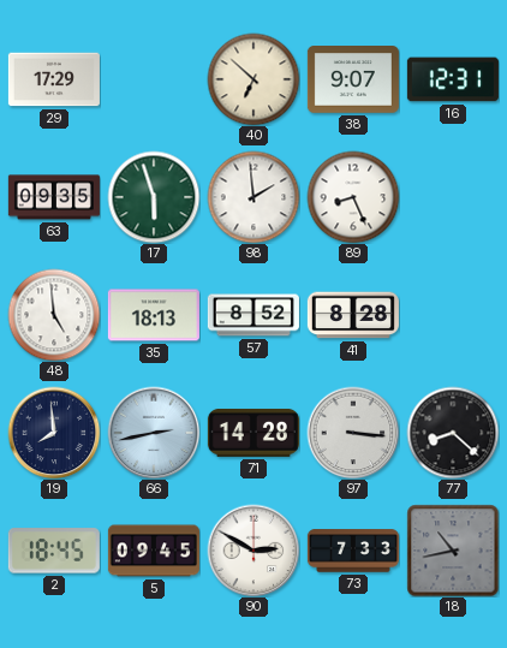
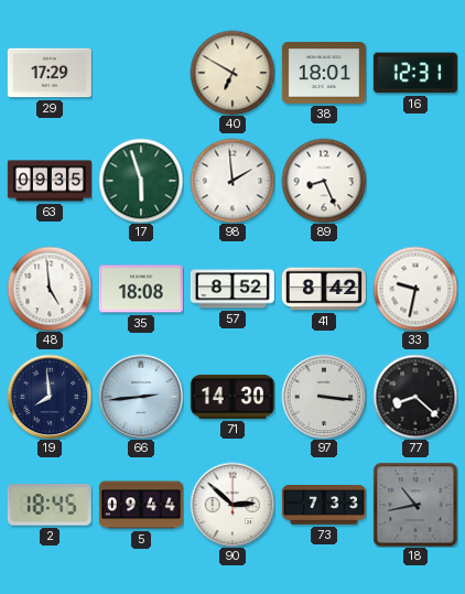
40: 6:52 -> 6:50 (233, 73)
38: 9:07 -> 18:01 (324, 74)
35: 18:13 -> 18:08 (141, 289)
41: 8:28 -> 8:42 (324, 289)
33: none -> 9:32 (415, 289)
66: 2:43 -> 2:44 (141, 397)
71: 14:28 -> 14:30 (233, 397)
5: 09:45 -> 09:44 (141, 505)
90: 2:50 -> 2:52 (233, 505)
